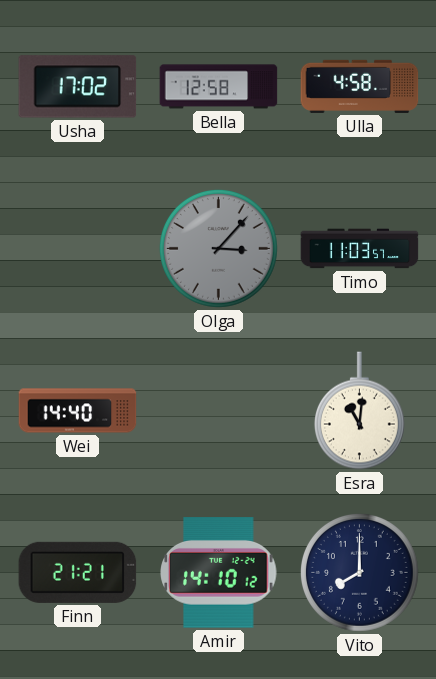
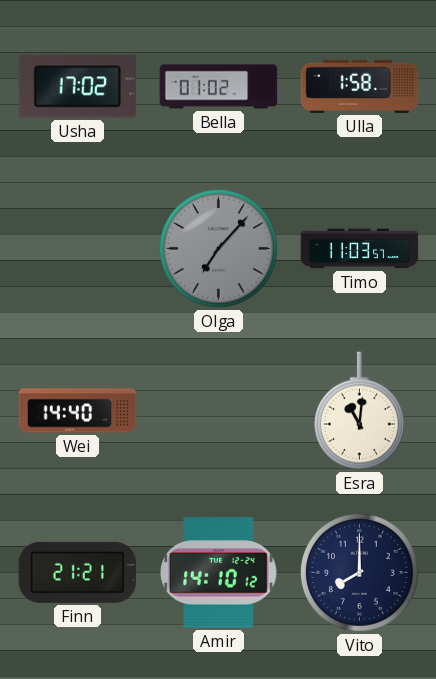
Bella: 12:58 -> 01:02 (219, 87)
Ulla: 4:58 -> 1:58 (360, 86)
Olga: 3:07 -> 7:07 (219, 249)
